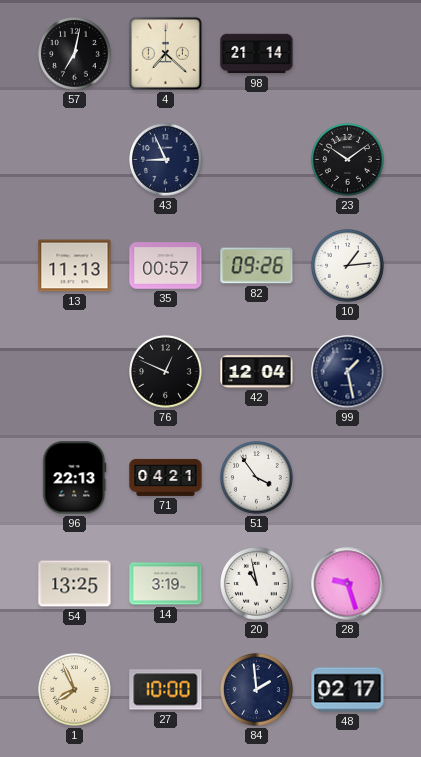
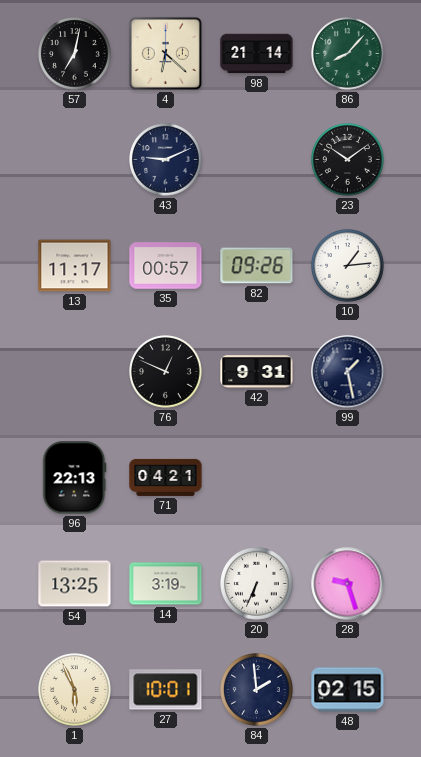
4: 7:22 -> 6:22 (165, 53)
86: none -> 8:07 (348, 54)
43: 8:56 -> 9:11 (166, 160)
13: 11:13 -> 11:17 (75, 266)
42: 12:04 -> 9:31 (257, 372)
51: 3:54 -> none (257, 478)
20: 10:58 -> 6:34 (257, 584)
1: 7:56 -> 5:56 (75, 690)
27: 10:00 -> 10:01 (166, 690)
48: 02:17 -> 02:15 (348, 690)
